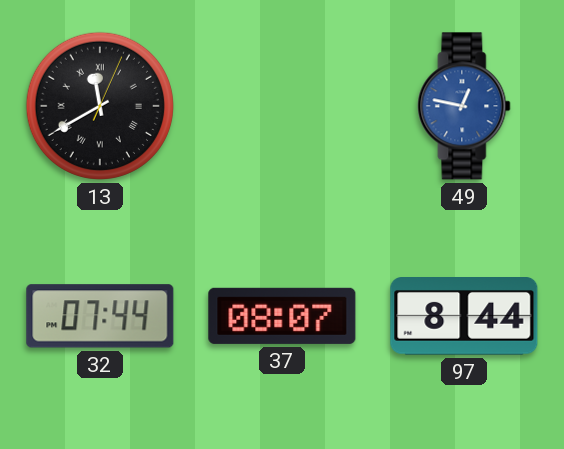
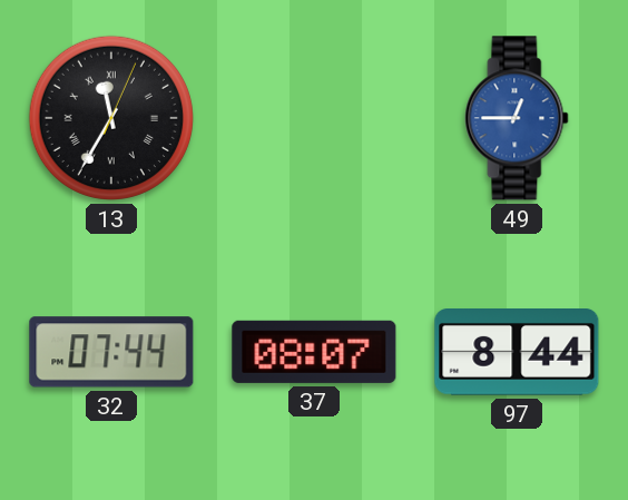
13: 11:40 -> 11:35 (111, 118)
49: 12:47 -> 12:45 (517, 118)
